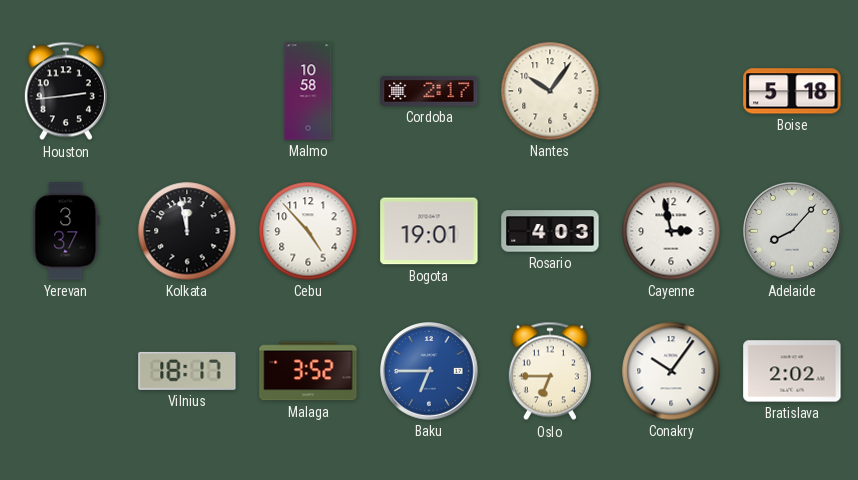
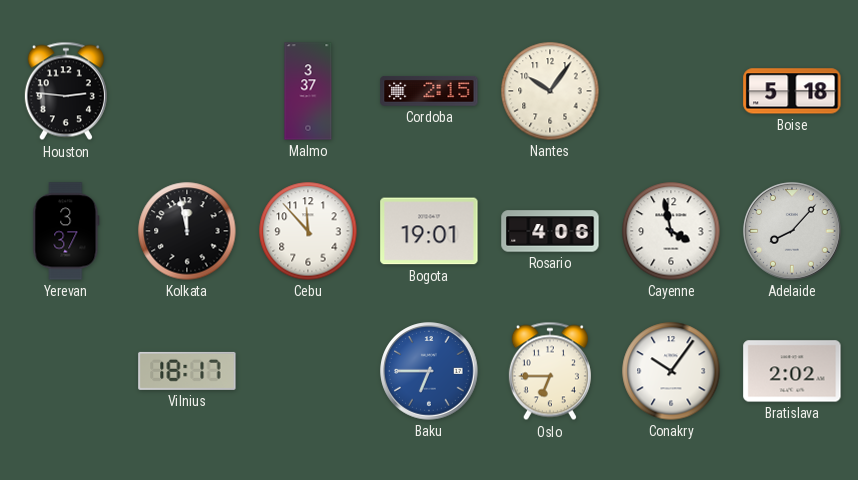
Houston: 2:44 -> 2:46 (66, 91)
Malmo: 10:58 -> 3:37 (308, 91)
Cordoba: 2:17 -> 2:15 (429, 92)
Cebu: 4:53 -> 11:53 (308, 231)
Rosario: 4:03 -> 4:06 (550, 231)
Cayenne: 2:58 -> 3:58 (671, 231)
Malaga: 3:52 -> none (308, 371)
